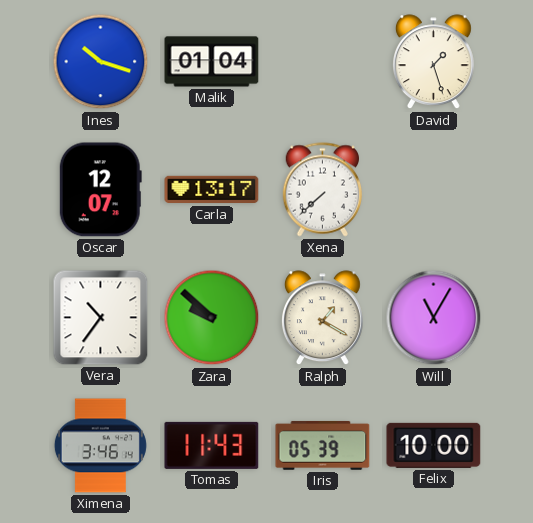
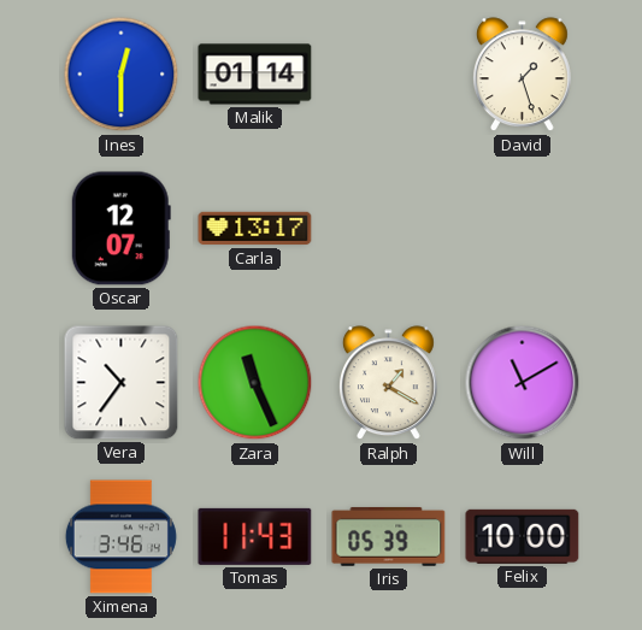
Ines: 10:18 -> 12:30 (122, 75)
Malik: 01:04 -> 01:14 (255, 75)
Xena: 7:38 -> none (323, 190)
Zara: 9:52 -> 11:26 (255, 383)
Will: 11:05 -> 11:10 (523, 383)
